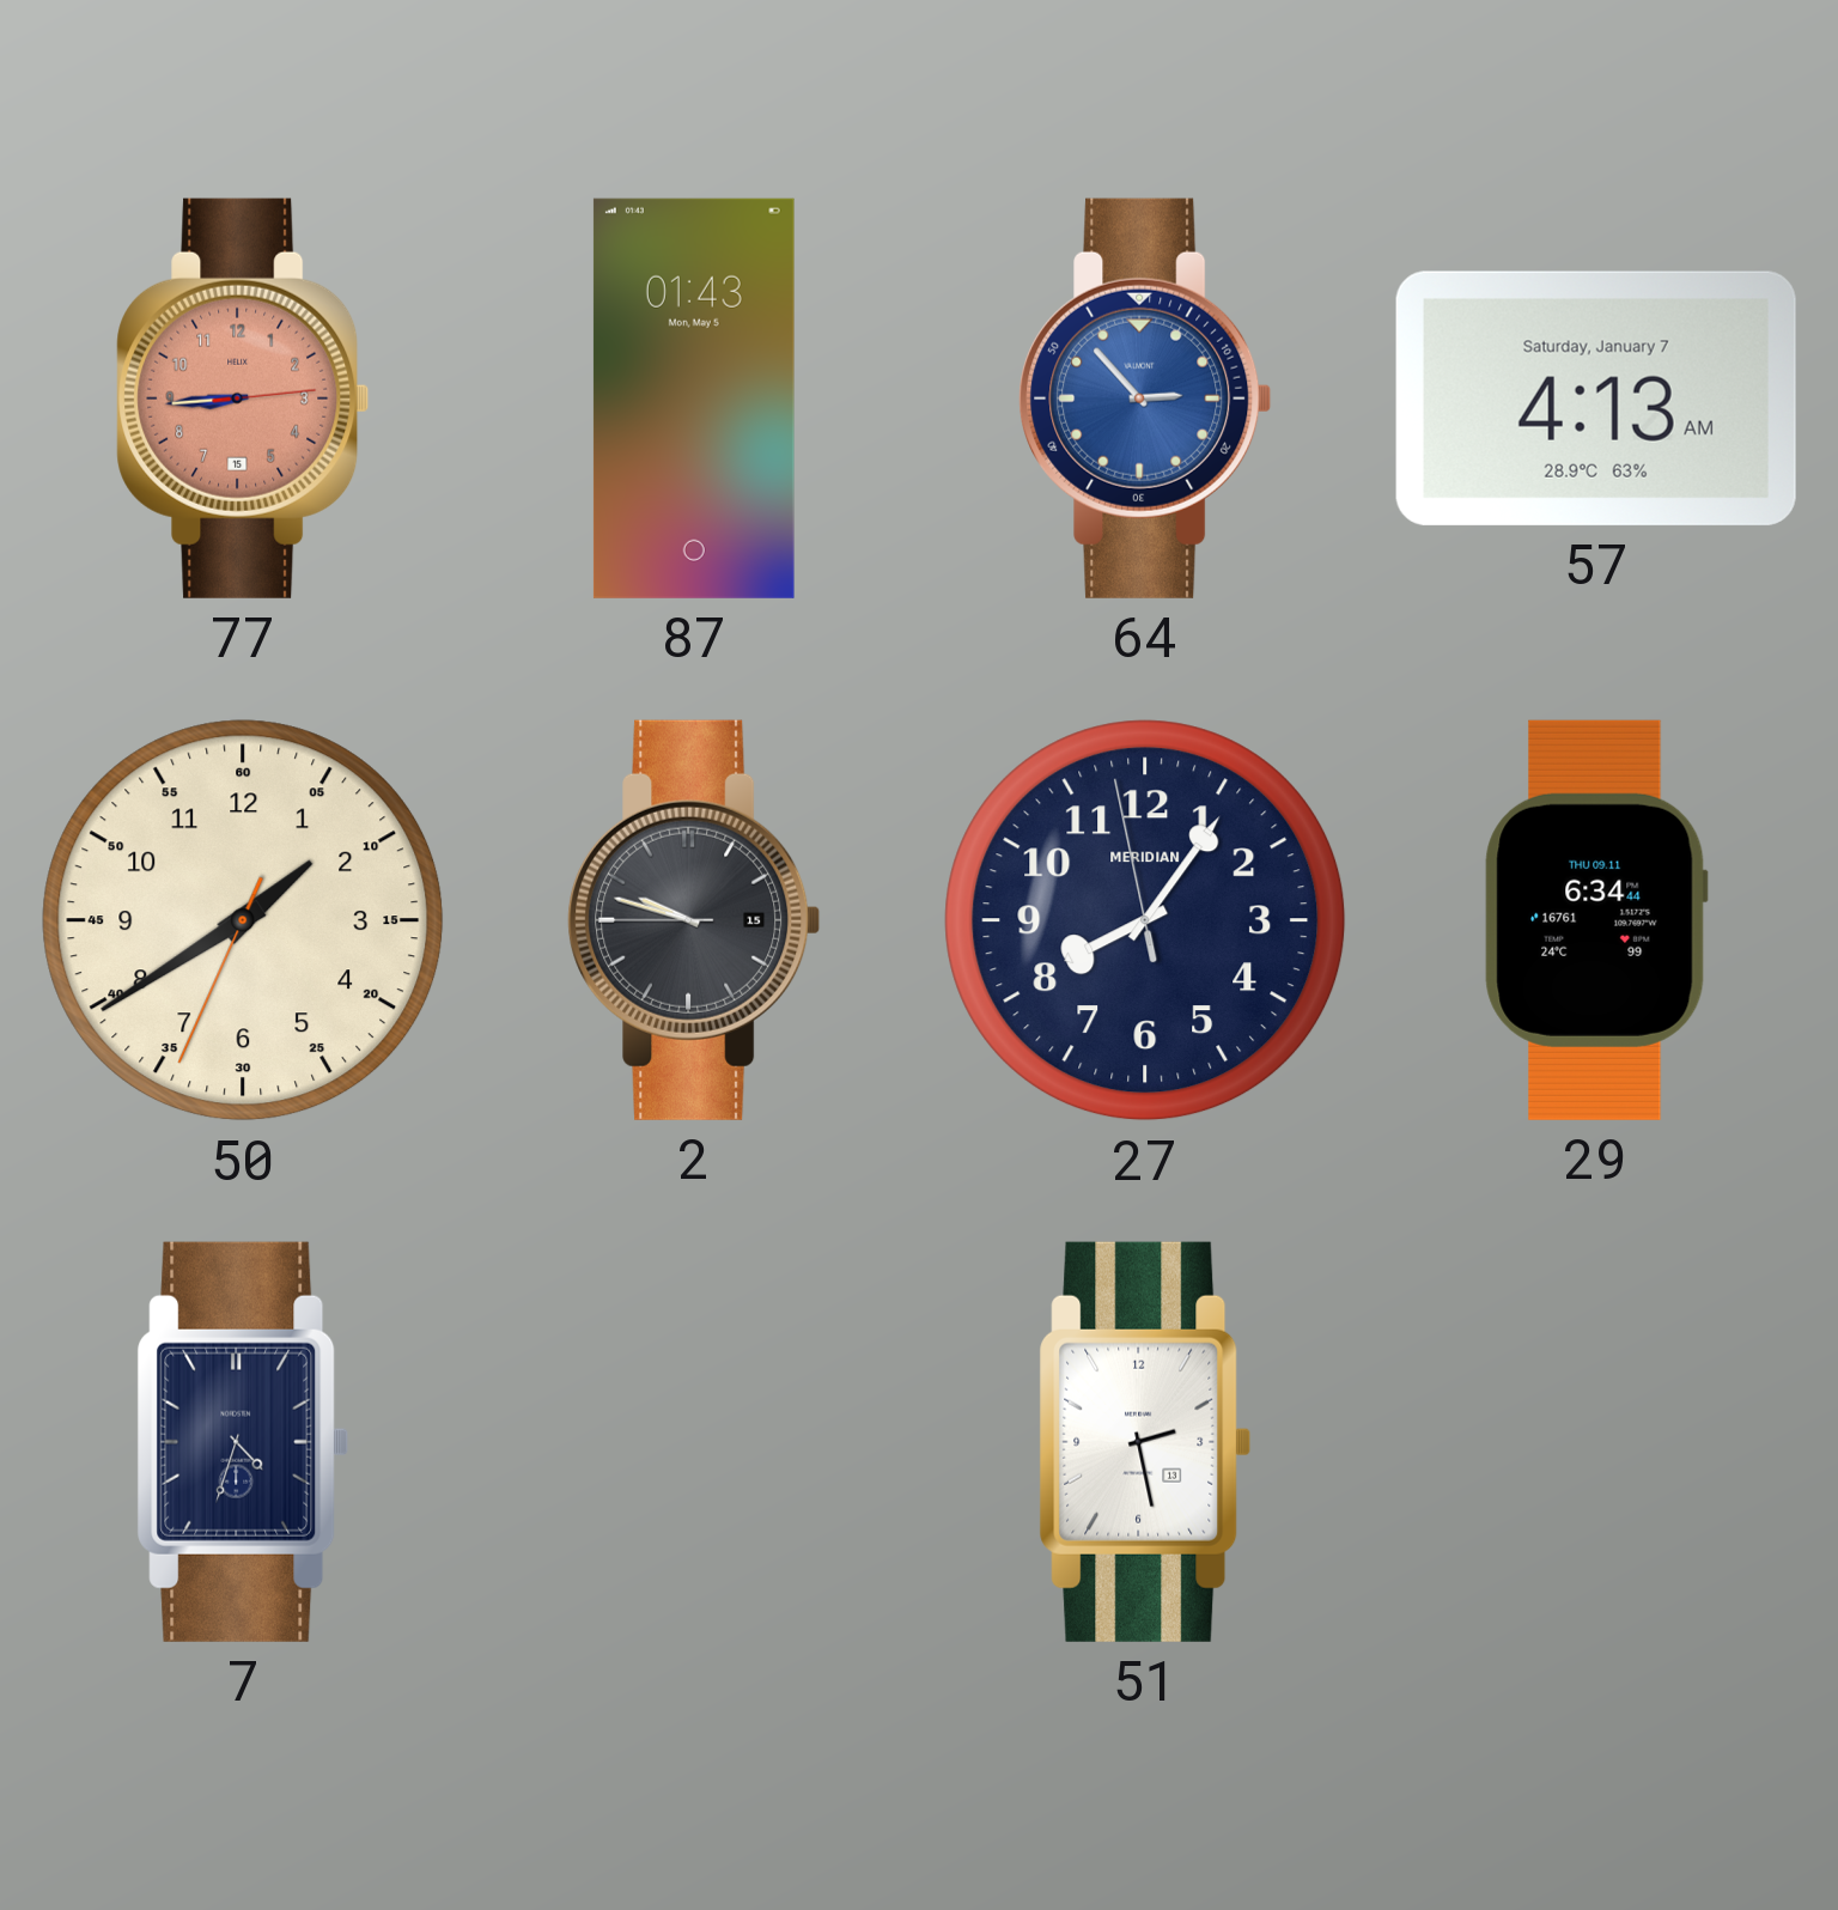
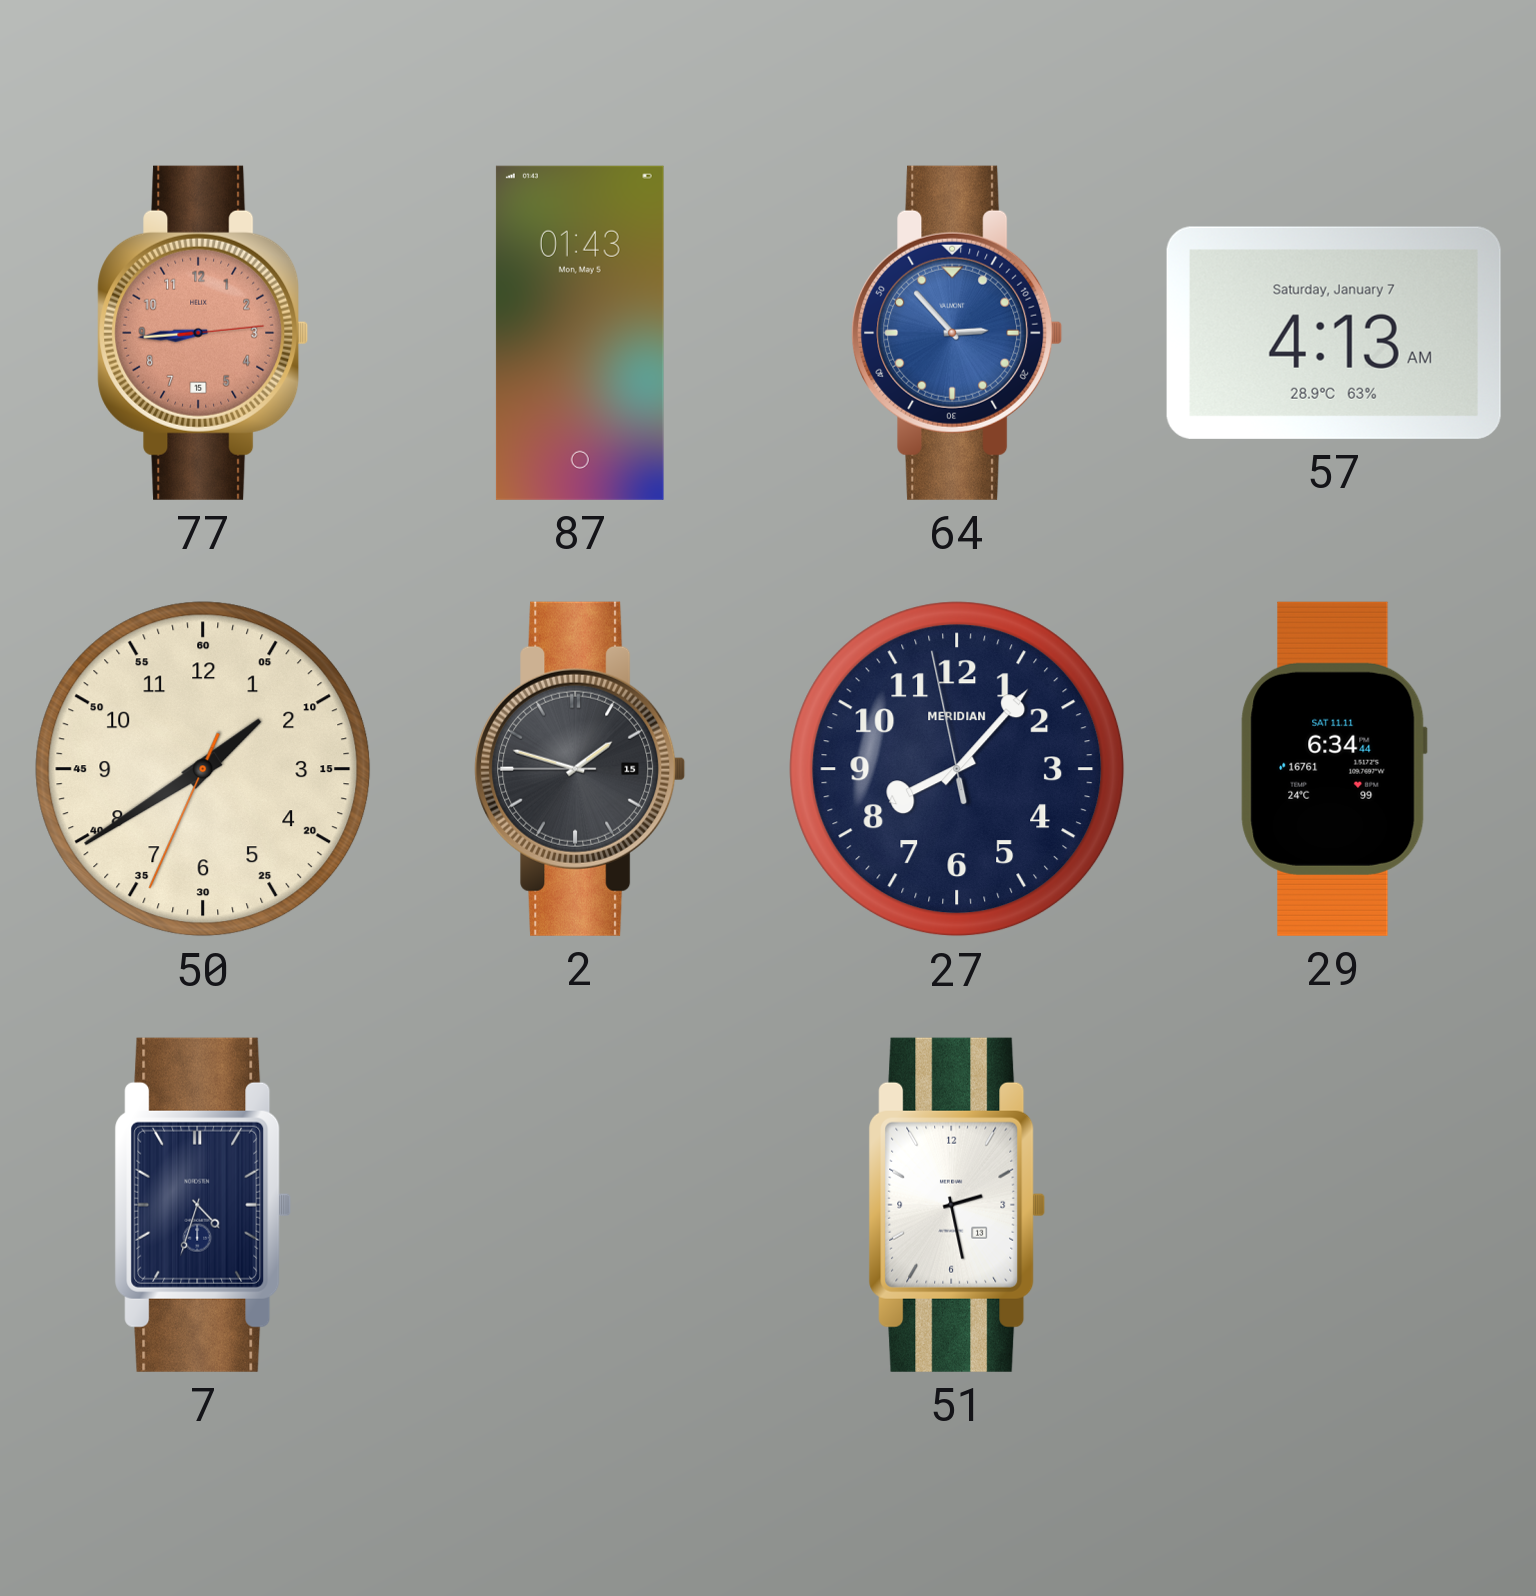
2: 9:47 -> 1:47 (580, 769)
27: 8:05 -> 8:06 (957, 769)
29 date: THU 09.11 -> SAT 11.11 (1334, 769)
